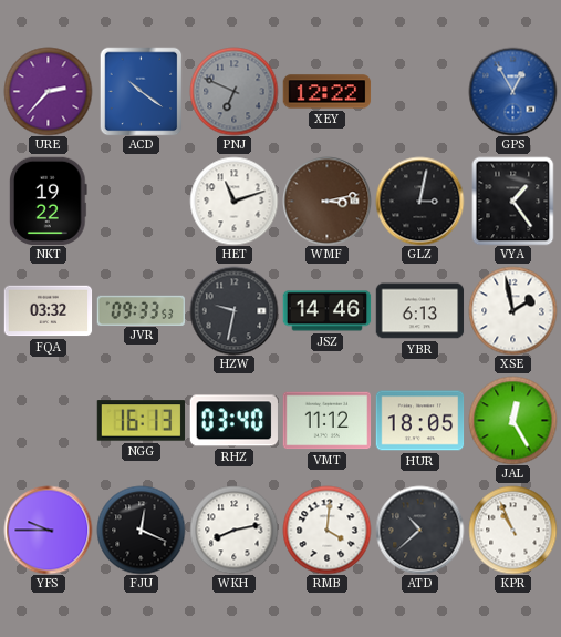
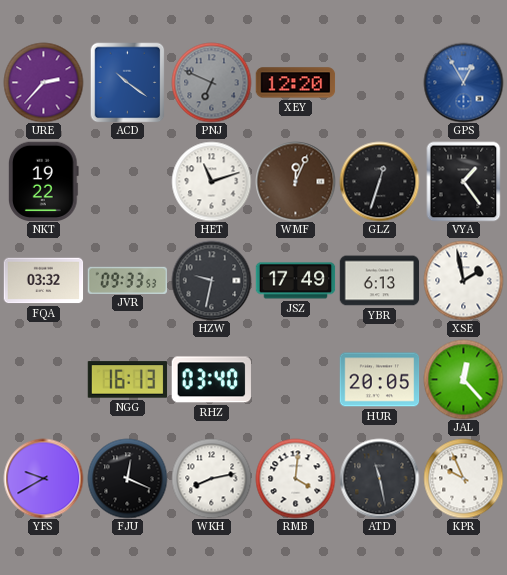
XEY: 12:22 -> 12:20 (295, 83)
WMF: 3:13 -> 12:04 (295, 181)
GLZ: 3:02 -> 12:33 (379, 181)
JSZ: 14:46 -> 17:49 (295, 281)
VMT: 11:12 -> none (326, 421)
HUR: 18:05 -> 20:05 (379, 380)
JAL: 12:25 -> 12:23 (463, 379)
YFS: 9:45 -> 9:40 (43, 478)
ATD: 10:38 -> 11:28 (379, 478)
KPR: 10:56 -> 9:56 (463, 478)
